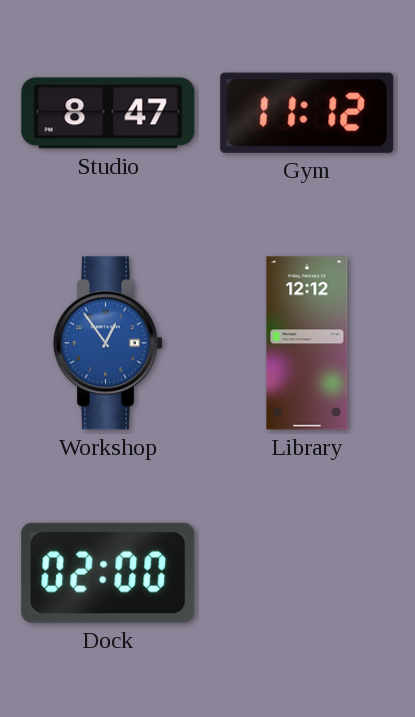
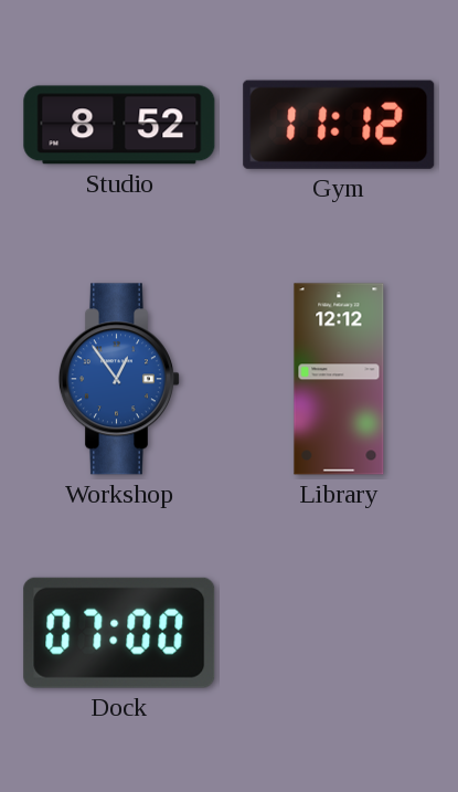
Studio: 8:47 -> 8:52 (119, 125)
Dock: 02:00 -> 07:00 (119, 633)
